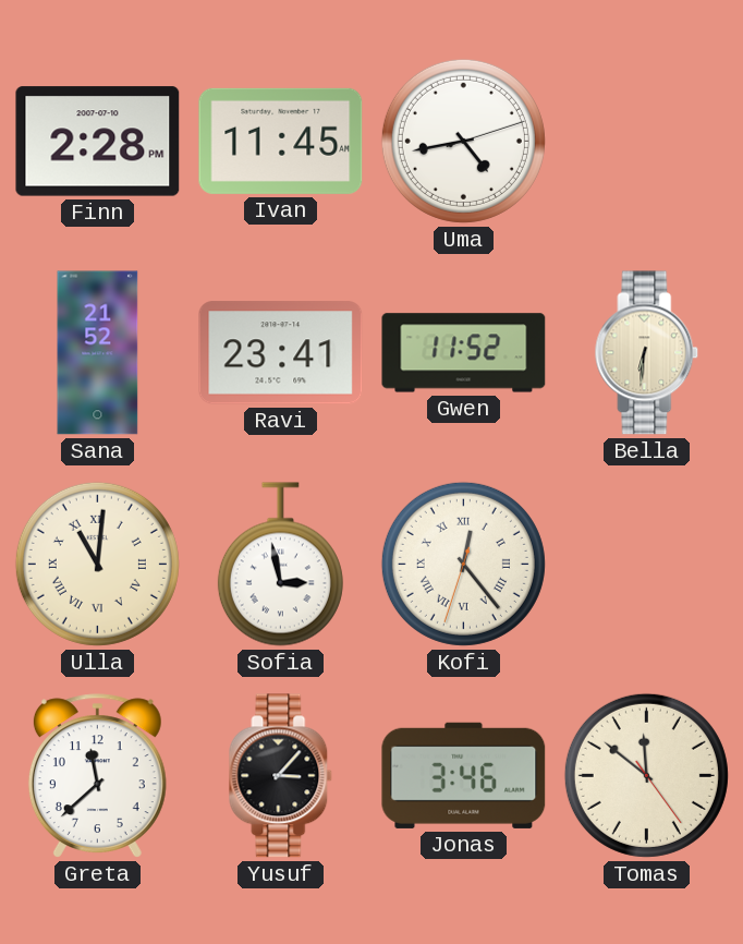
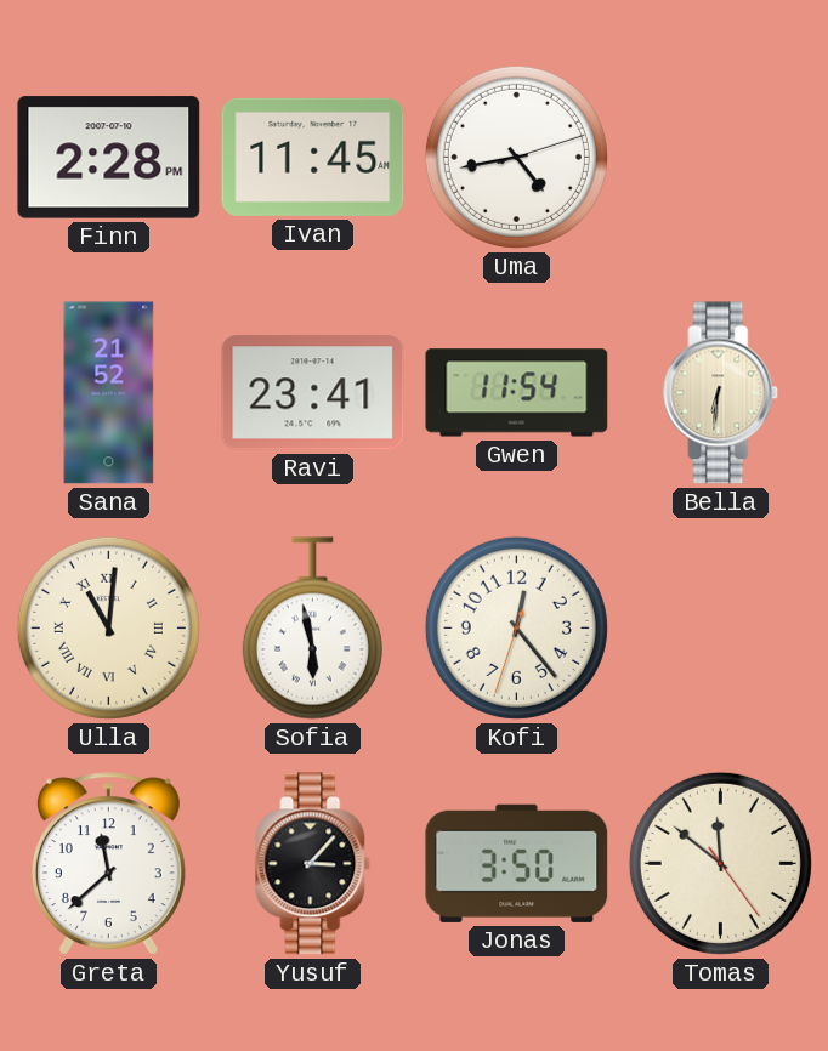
Gwen: 11:52 -> 11:54 (517, 393)
Sofia: 2:58 -> 5:58 (312, 629)
Kofi numerals: Roman -> Arabic (516, 627)
Jonas: 3:46 -> 3:50 (517, 863)
